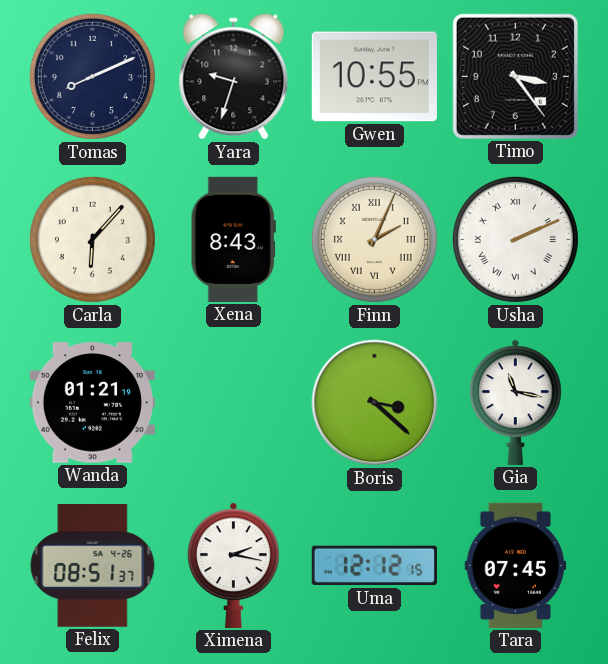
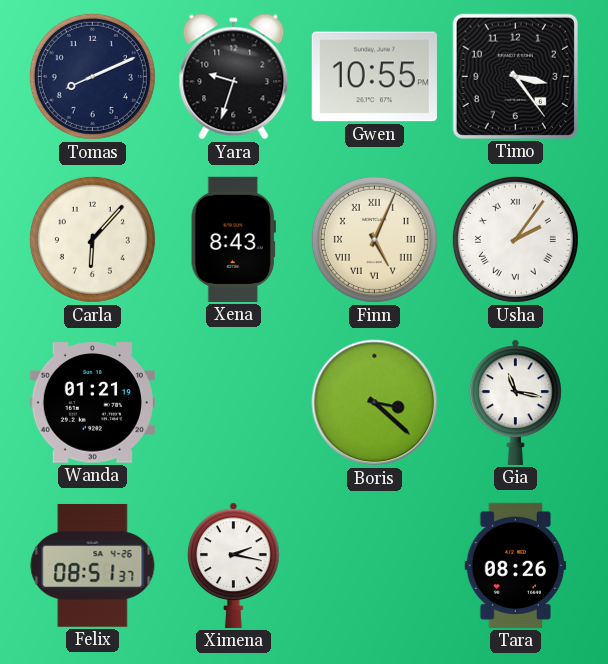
Finn: 2:04 -> 5:04 (374, 239)
Usha: 2:11 -> 2:06 (515, 239)
Uma: 12:12 -> none (374, 566)
Tara: 07:45 -> 08:26 (516, 565)
